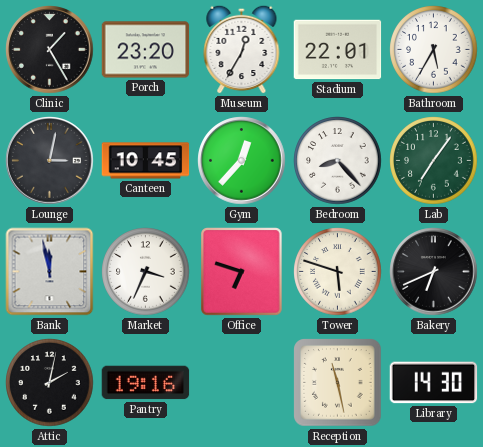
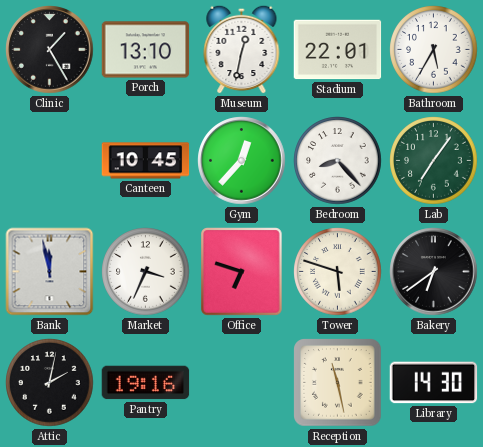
Porch: 23:20 -> 13:10 (146, 50)
Museum: 12:35 -> 12:32 (242, 49)
Lounge: 3:02 -> none (50, 161)
Bakery: 6:41 -> 6:39 (434, 272)
